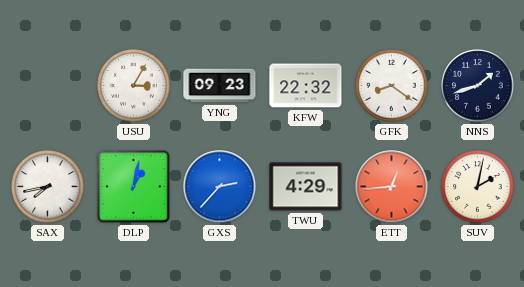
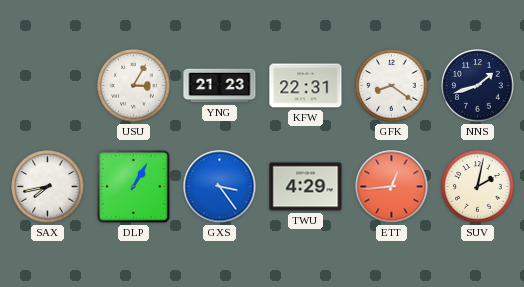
YNG: 09:23 -> 21:23 (220, 86)
KFW: 22:32 -> 22:31 (306, 86)
DLP: 1:02 -> 1:05 (134, 187)
GXS: 2:37 -> 3:24 (220, 187)
